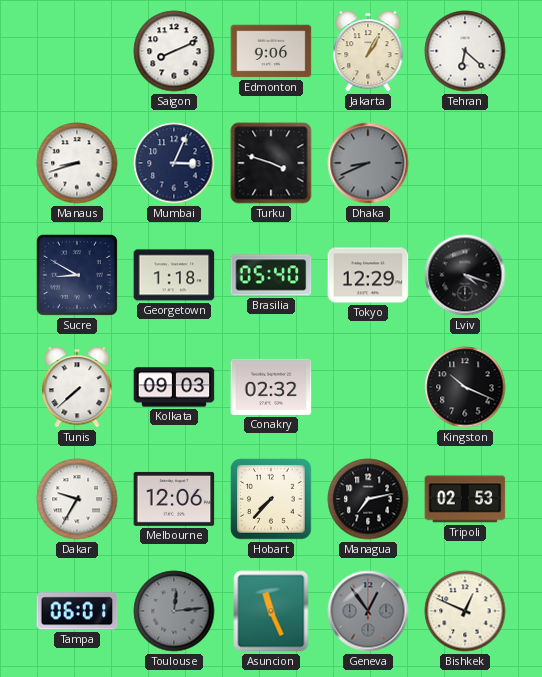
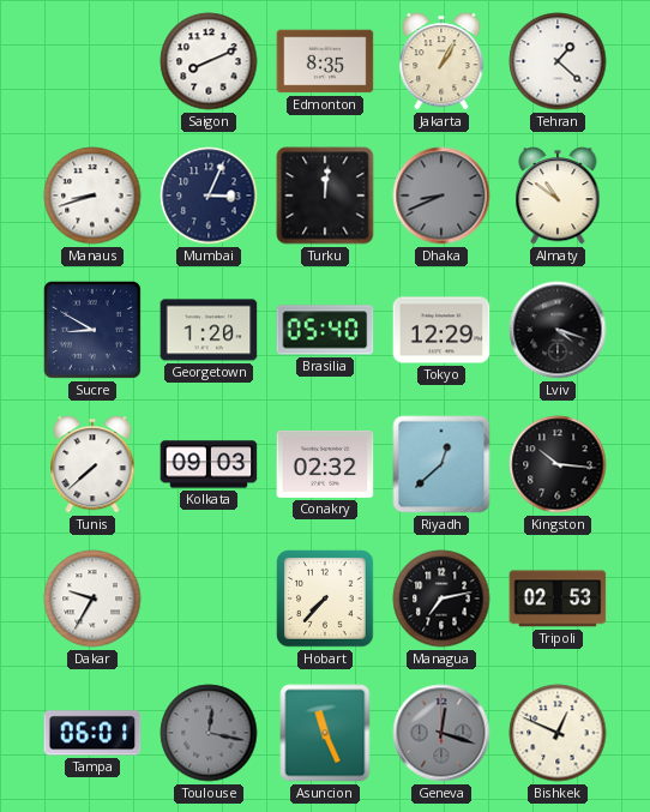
Edmonton: 9:06 -> 8:35 (325, 61)
Tehran: 6:22 -> 1:22 (558, 61)
Turku: 3:48 -> 12:01 (325, 196)
Almaty: none -> 10:51 (558, 196)
Georgetown: 1:18 -> 1:20 (209, 330)
Riyadh: none -> 12:38 (441, 464)
Kingston: 10:19 -> 10:16 (558, 464)
Melbourne: 12:06 -> none (174, 499)
Toulouse: 12:14 -> 12:17 (209, 733)
Geneva: 12:54 -> 12:18 (441, 733)
